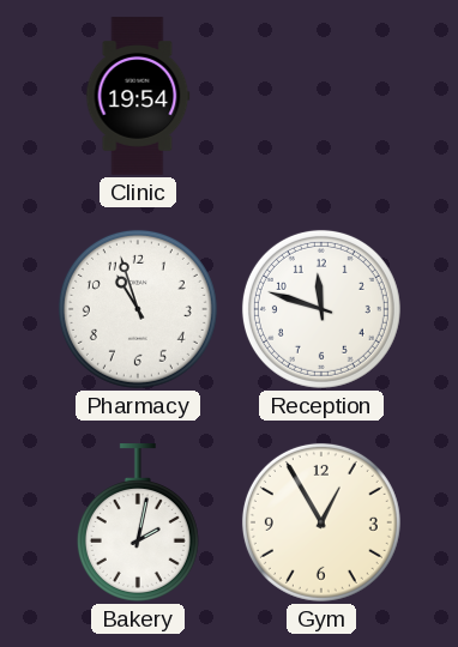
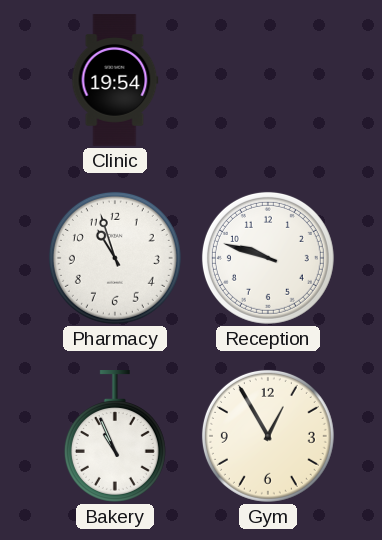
Reception: 11:48 -> 9:48 (268, 258)
Bakery: 2:02 -> 10:56 (115, 436)
